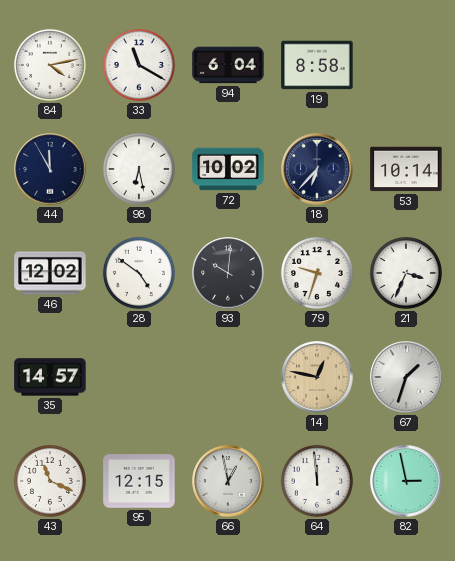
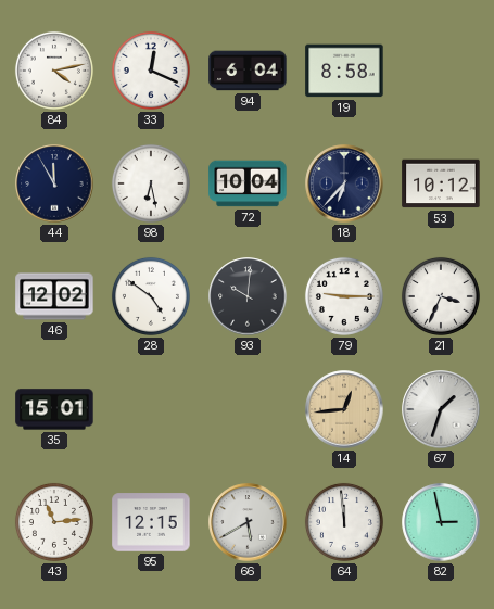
33: 11:20 -> 12:19 (151, 71)
72: 10:02 -> 10:04 (248, 183)
53: 10:14 -> 10:12 (441, 183)
79: 9:33 -> 9:15 (344, 296)
35: 14:57 -> 15:01 (54, 409)
14: 12:47 -> 12:44 (344, 409)
43: 11:19 -> 11:14 (54, 522)
66: 12:58 -> 5:40 (248, 522)
